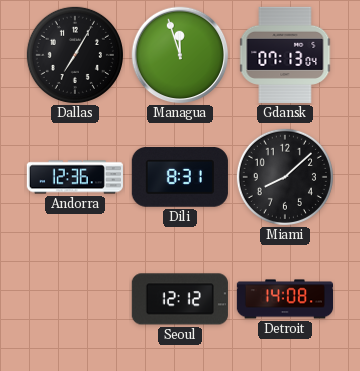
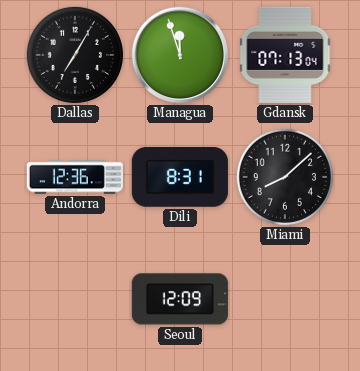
Seoul: 12:12 -> 12:09 (180, 299)
Detroit: 14:08 -> none (284, 299)
